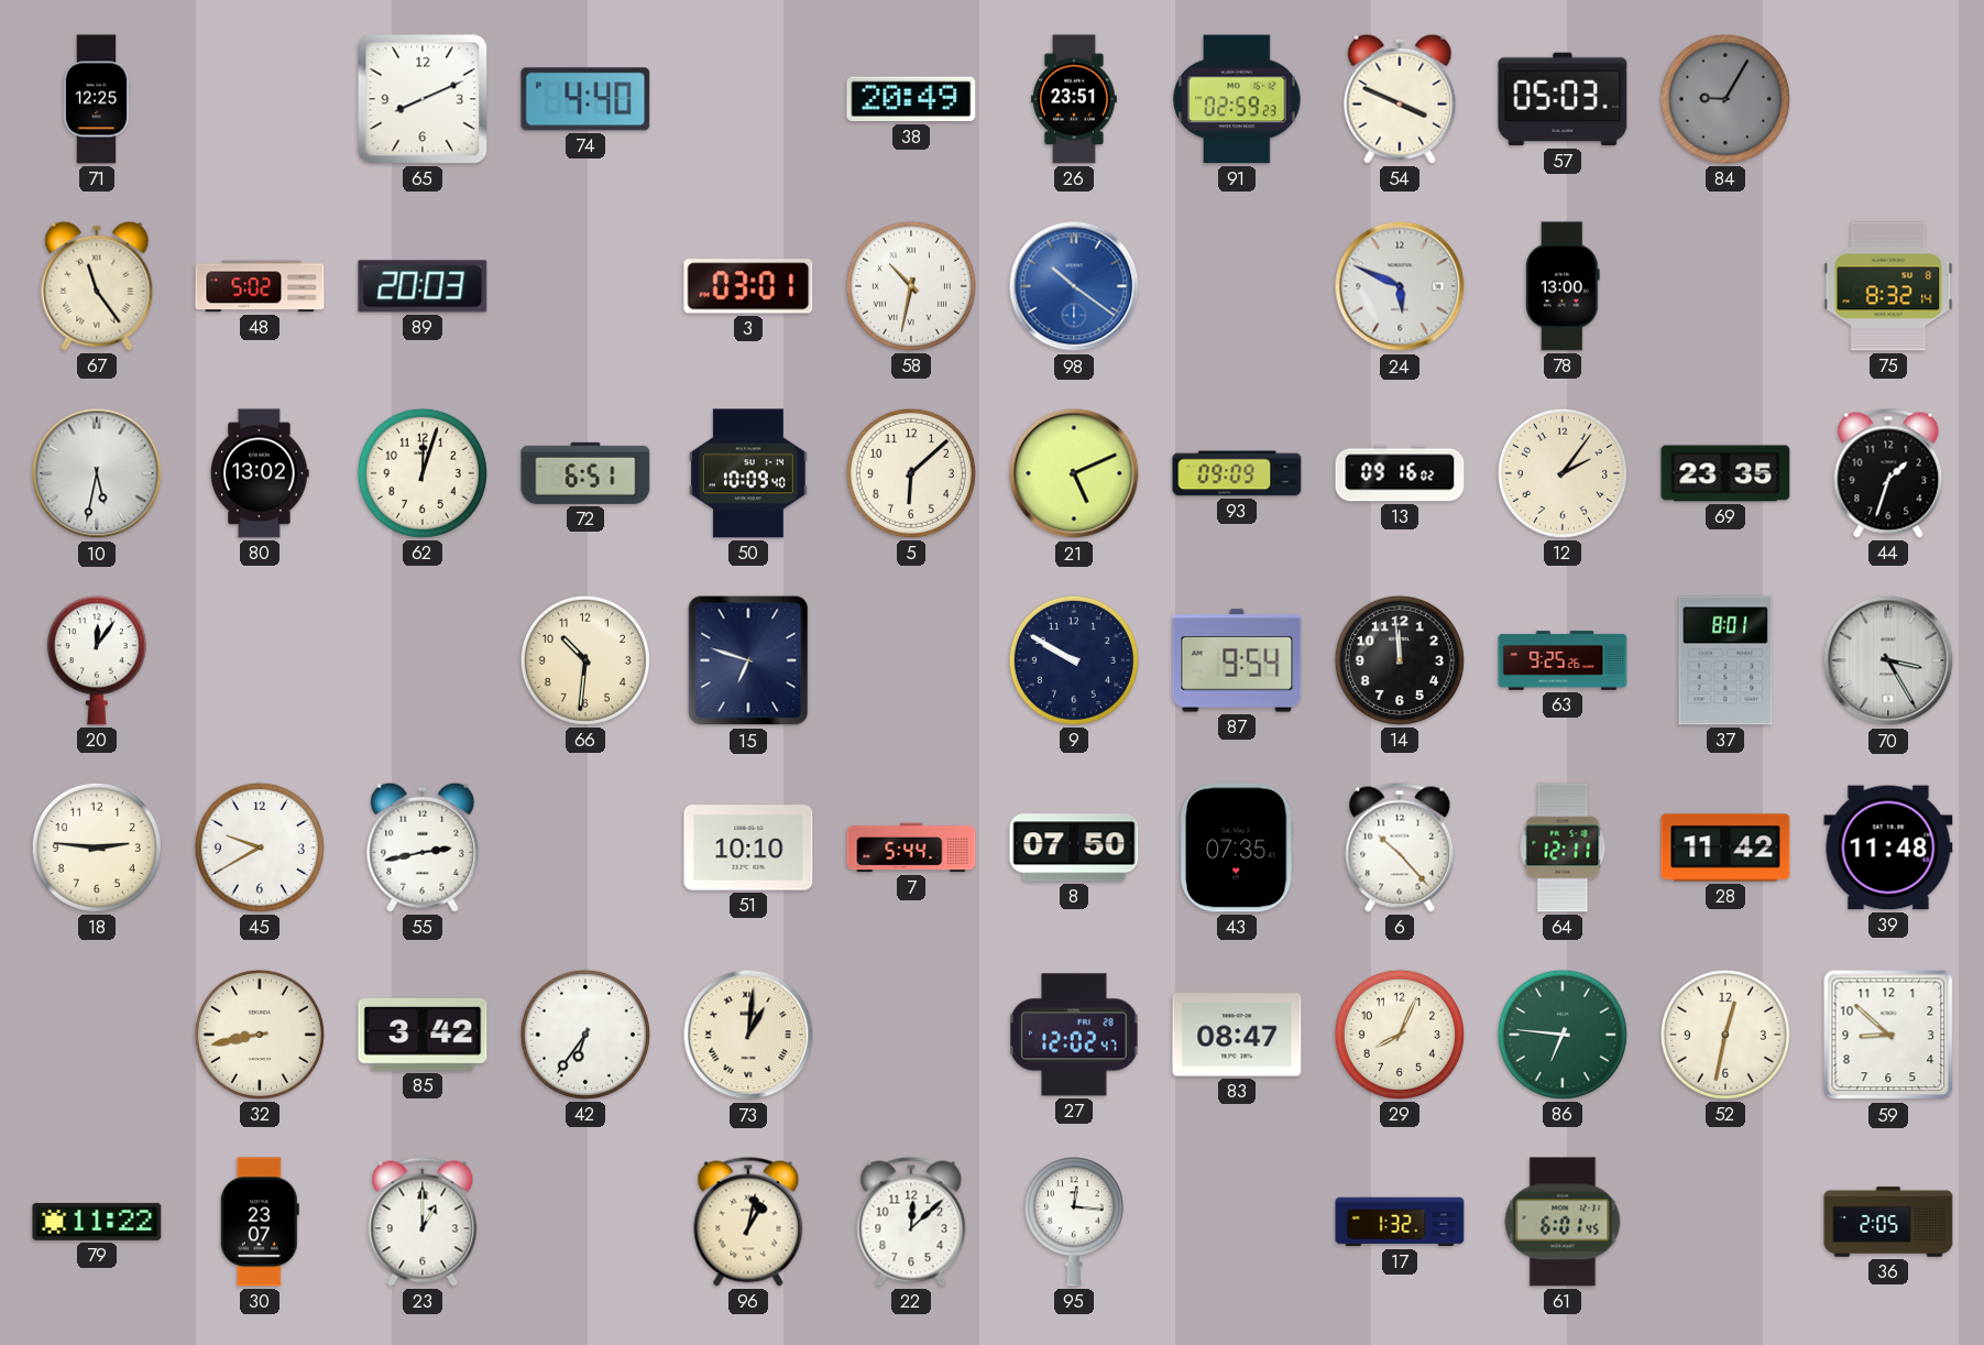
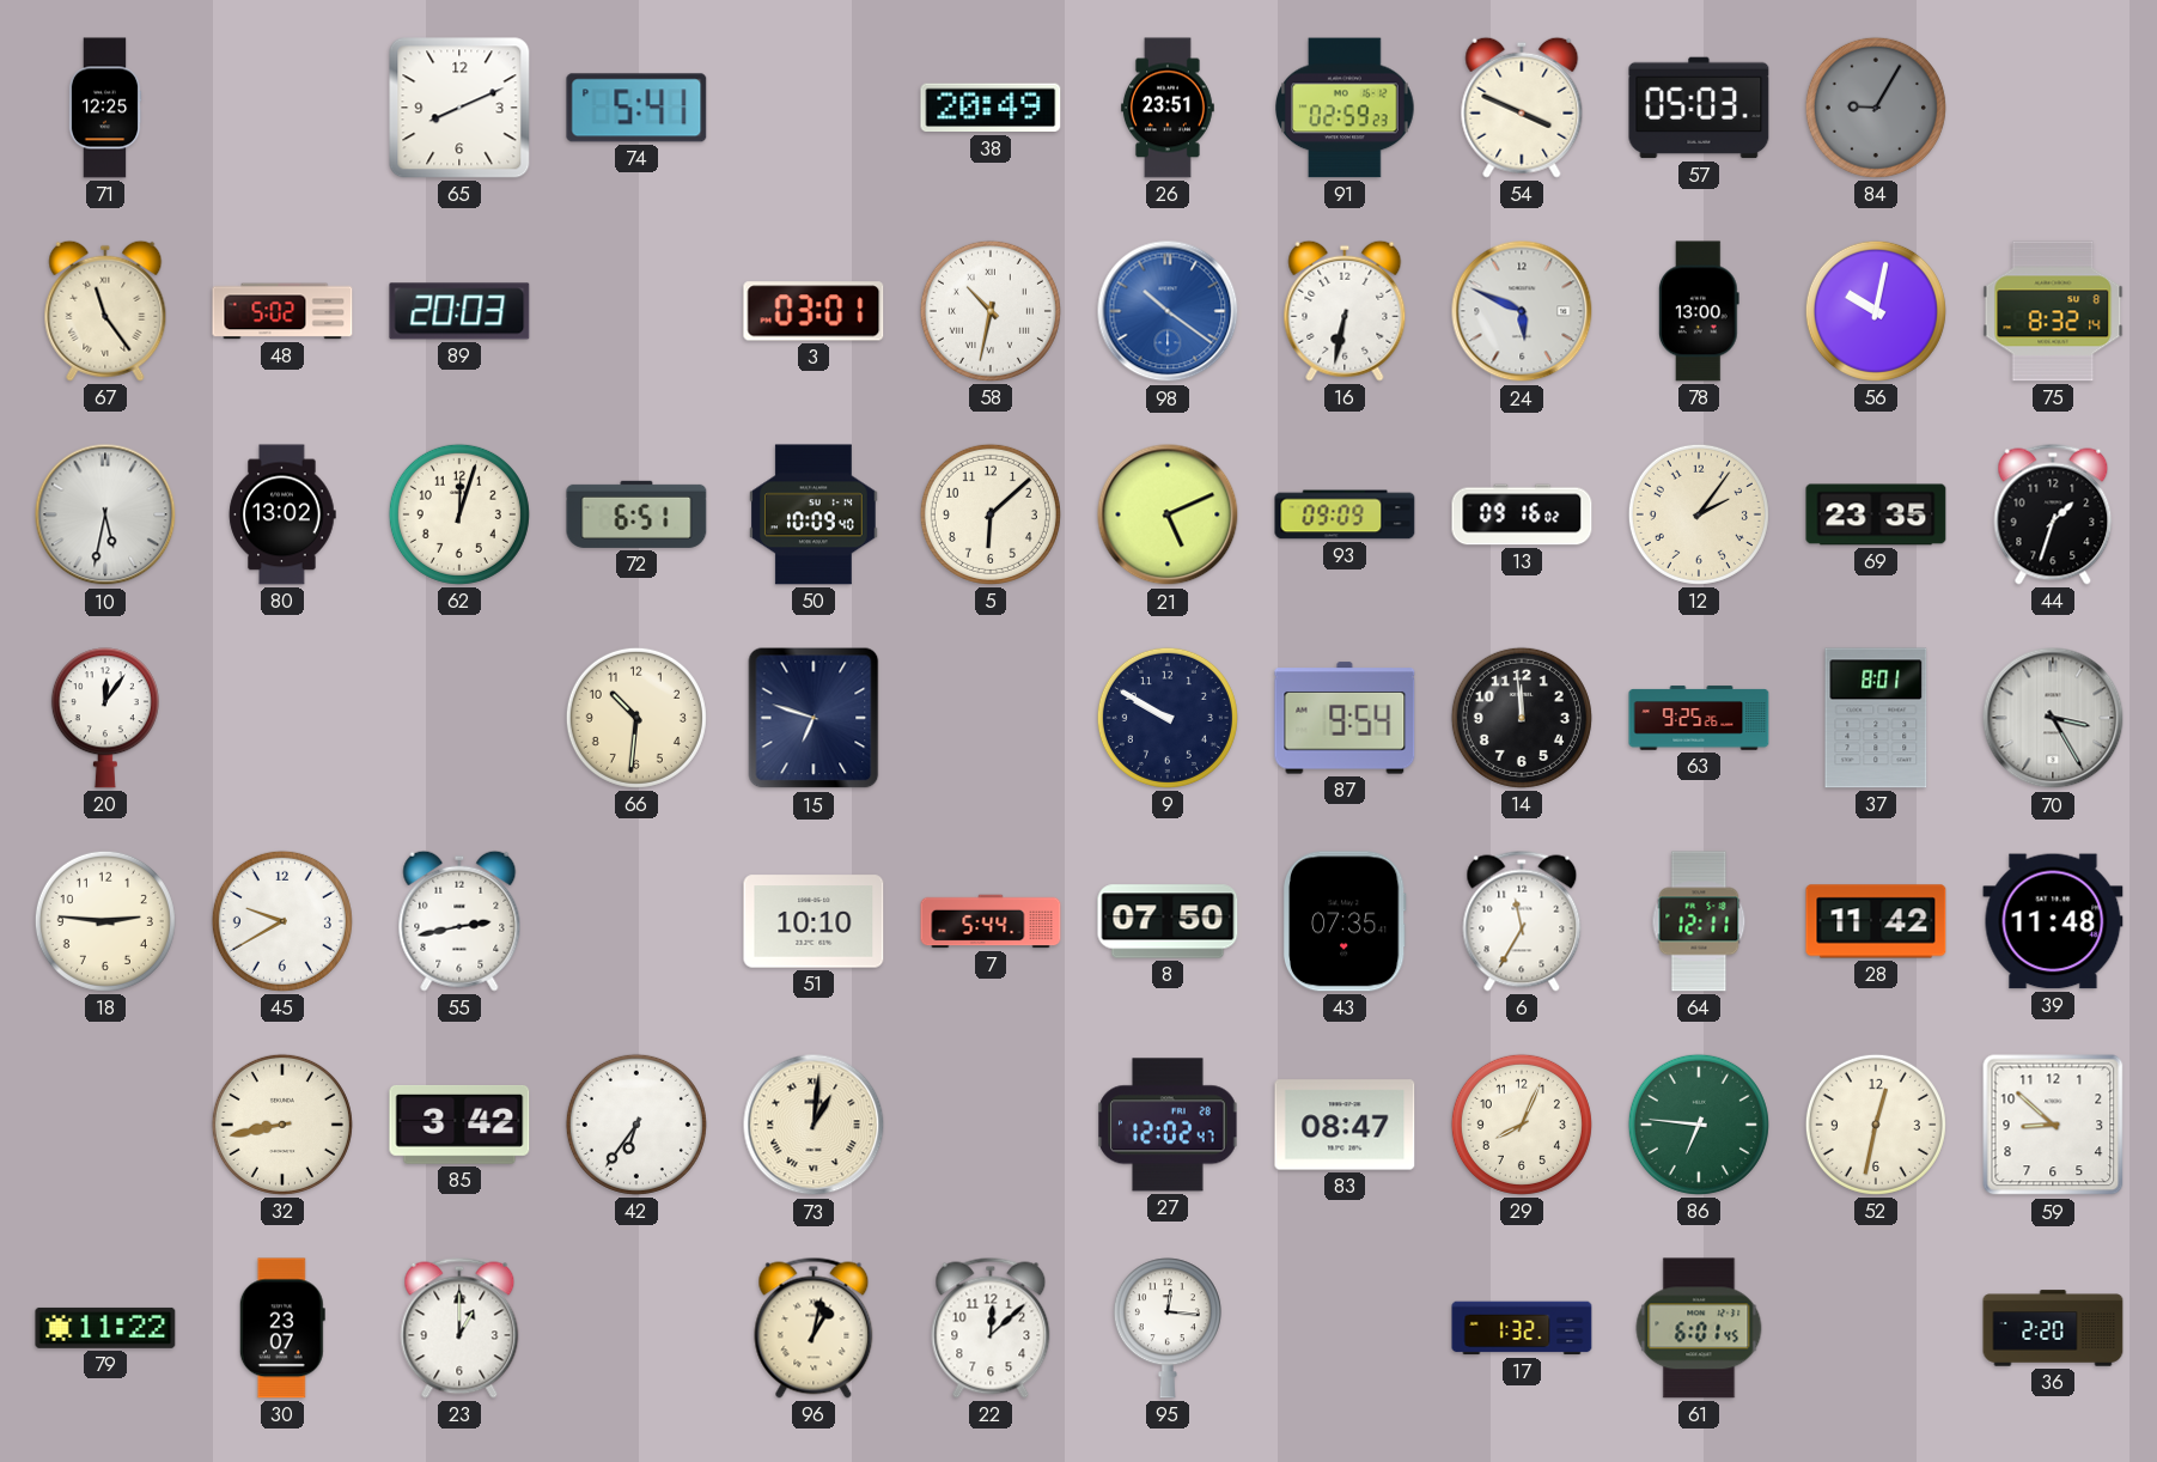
74: 4:40 -> 5:41 (636, 108)
16: none -> 6:32 (1345, 311)
56: none -> 10:02 (1876, 311)
6: 10:23 -> 11:35 (1522, 921)
36: 2:05 -> 2:20 (2053, 1328)
